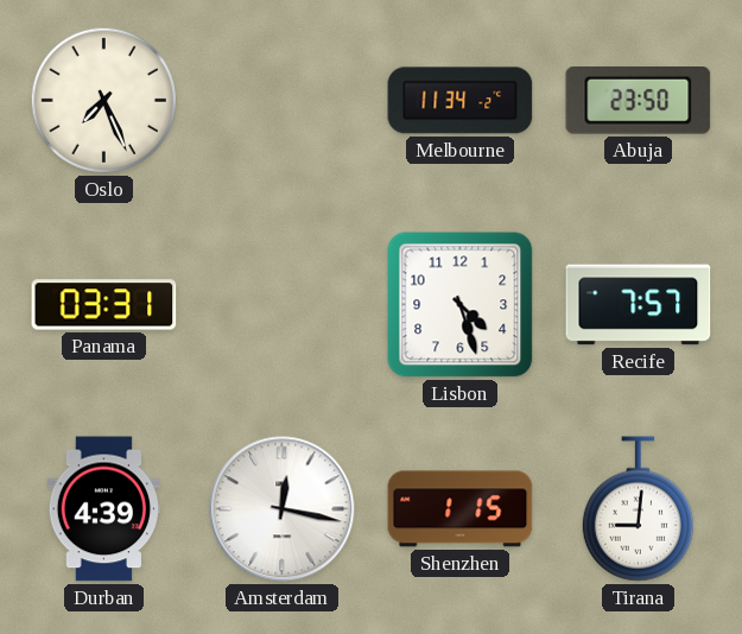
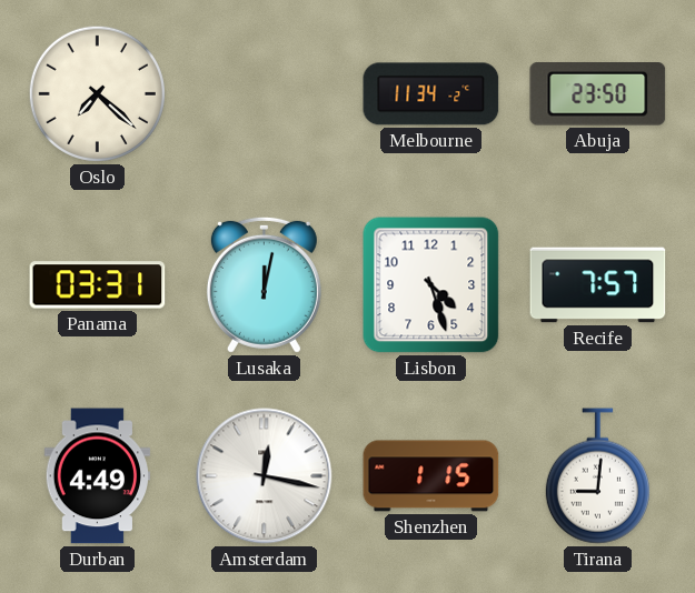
Oslo: 7:26 -> 7:22 (97, 93)
Lusaka: none -> 12:02 (264, 284)
Durban: 4:39 -> 4:49 (98, 476)
